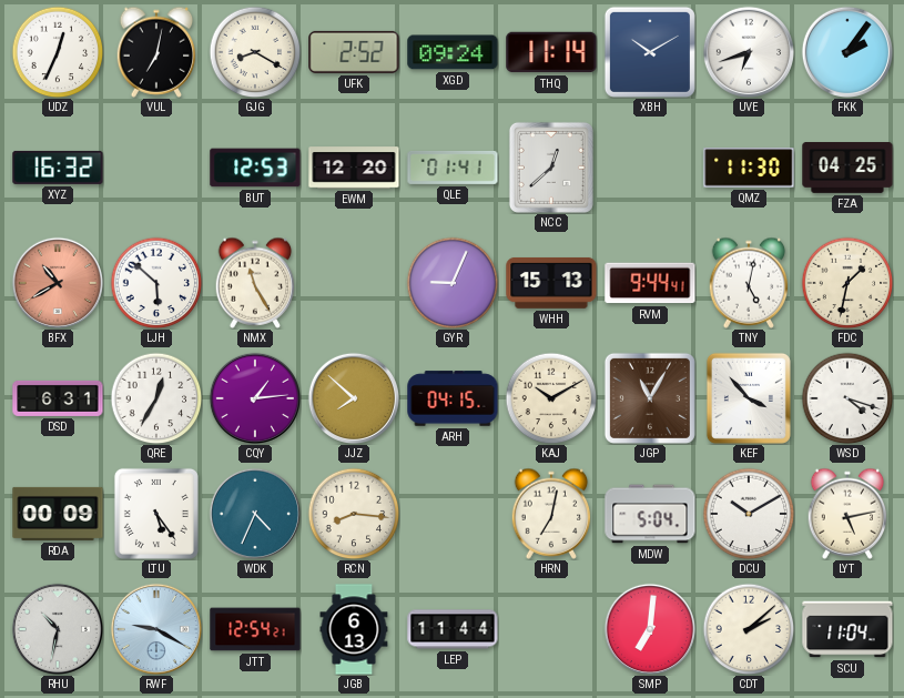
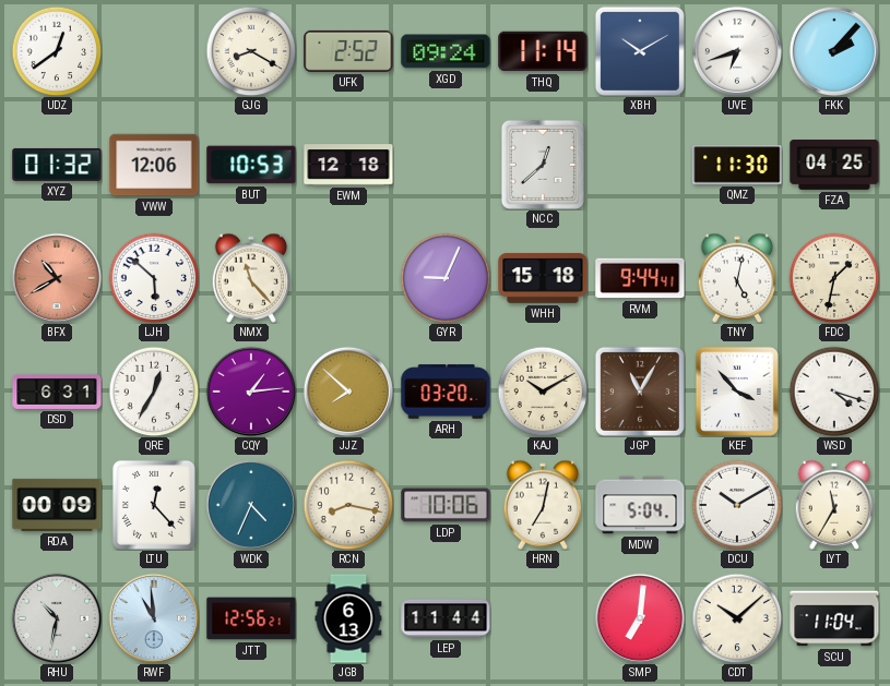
UDZ: 12:34 -> 12:39 (57, 51)
VUL: 7:02 -> none (156, 52)
FKK: 2:06 -> 2:07 (833, 50)
XYZ: 16:32 -> 01:32 (57, 165)
VWW: none -> 12:06 (154, 165)
BUT: 12:53 -> 10:53 (251, 165)
EWM: 12:20 -> 12:18 (348, 165)
QLE: 01:41 -> none (453, 168)
NMX: 11:25 -> 11:23 (251, 278)
WHH: 15:13 -> 15:18 (543, 278)
ARH: 04:15 -> 03:20 (446, 392)
LTU: 5:24 -> 12:23 (154, 505)
RCN: 8:16 -> 8:17 (348, 505)
LDP: none -> 10:06 (446, 505)
LYT: 5:13 -> 11:35 (834, 505)
RWF: 9:20 -> 10:59 (153, 617)
JTT: 12:54 -> 12:56 (251, 618)
CDT: 2:08 -> 10:08 (737, 618)
